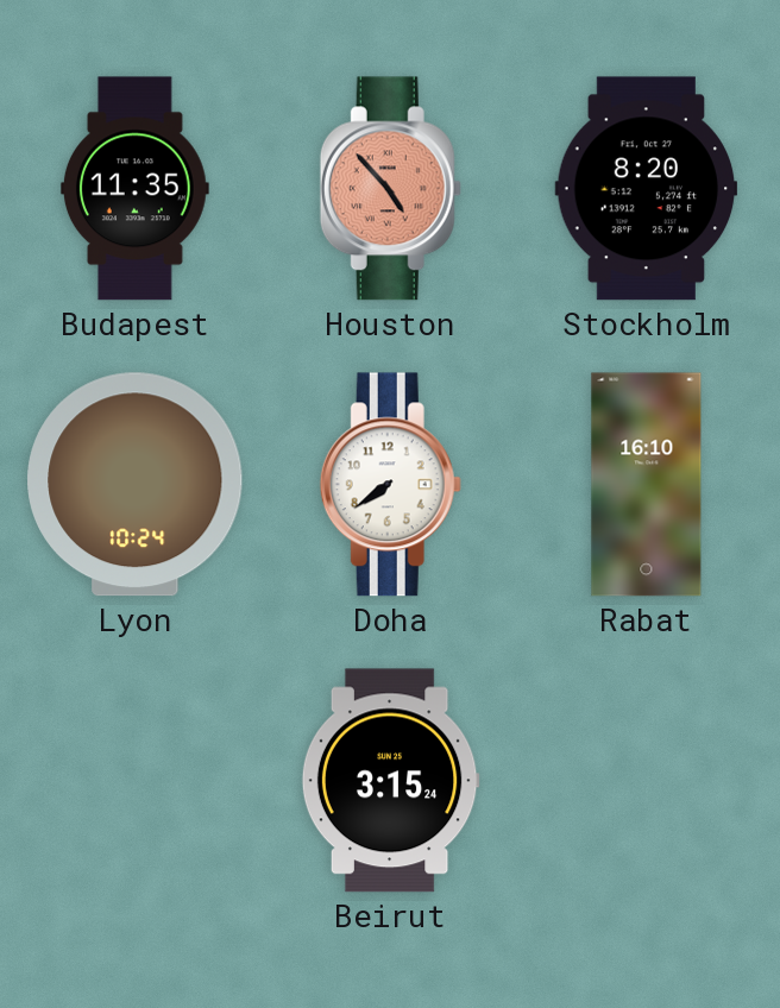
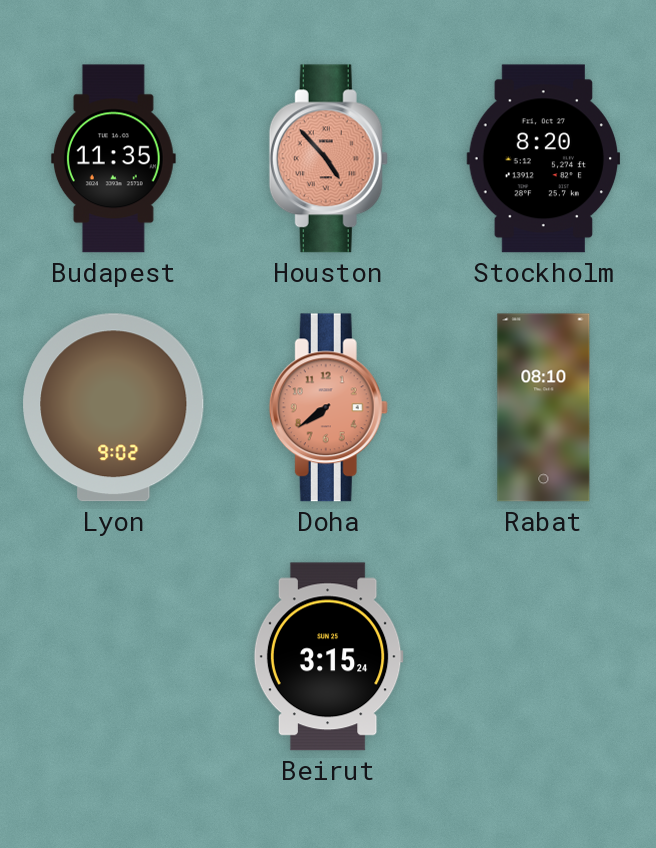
Lyon: 10:24 -> 9:02 (114, 408)
Doha dial: white -> salmon (328, 408)
Rabat: 16:10 -> 08:10 (544, 408)
